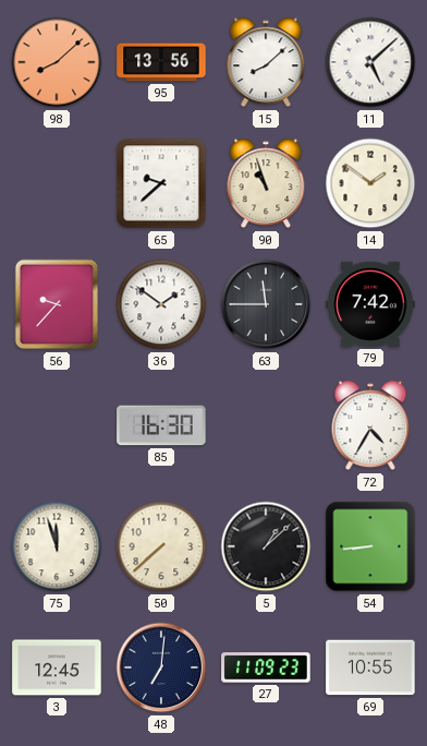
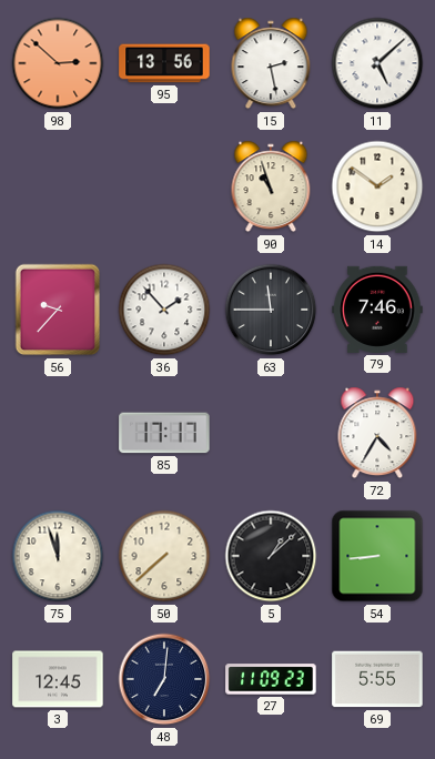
98: 8:08 -> 2:52 (58, 63)
15: 8:08 -> 2:28 (271, 63)
65: 9:38 -> none (161, 183)
36: 1:51 -> 1:53 (164, 310)
79: 7:42 -> 7:46 (377, 310)
85: 16:30 -> 17:17 (164, 433)
69: 10:55 -> 5:55 (377, 679)
